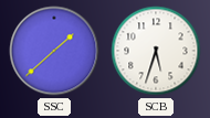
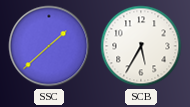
SCB: 5:33 -> 5:35 (141, 46)
